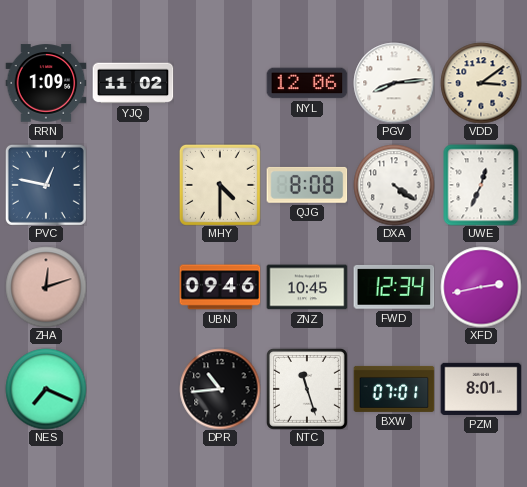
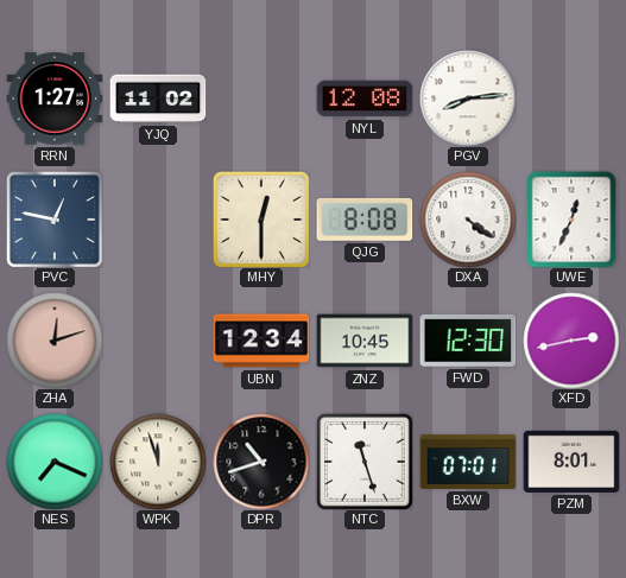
RRN: 1:09 -> 1:27 (55, 99)
NYL: 12:06 -> 12:08 (365, 99)
VDD: 3:09 -> none (481, 83)
MHY: 4:30 -> 12:30 (261, 220)
UBN: 09:46 -> 12:34 (261, 341)
FWD: 12:34 -> 12:30 (468, 341)
WPK: none -> 11:57 (158, 462)
DPR: 10:44 -> 10:42 (261, 462)
